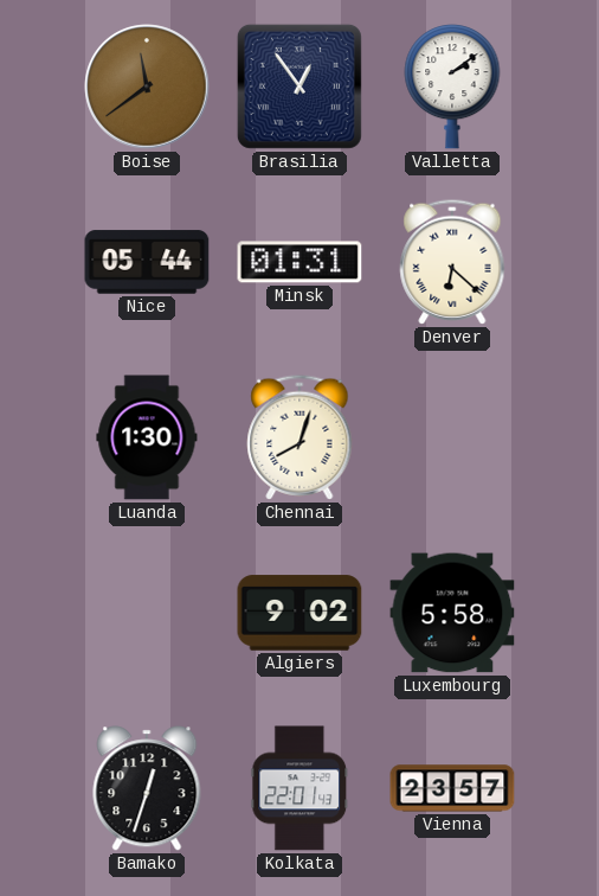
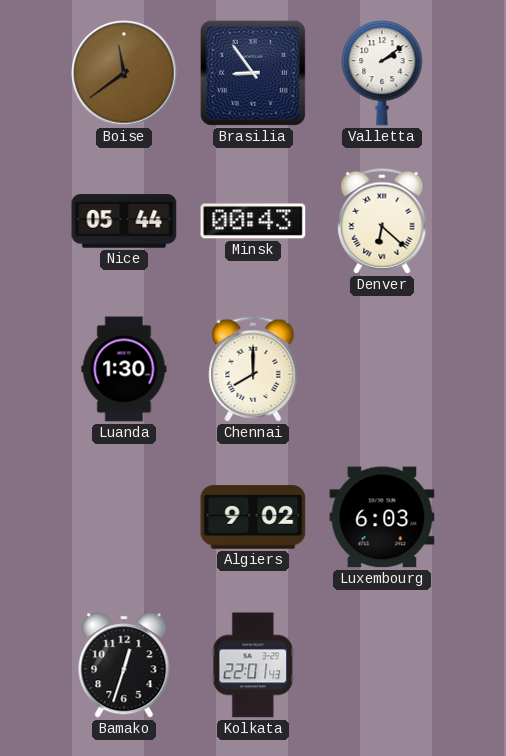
Brasilia: 12:54 -> 8:54 (253, 73)
Minsk: 01:31 -> 00:43 (253, 221)
Chennai: 8:03 -> 8:00 (253, 369)
Luxembourg: 5:58 -> 6:03 (382, 517)
Vienna: 23:57 -> none (452, 788)
